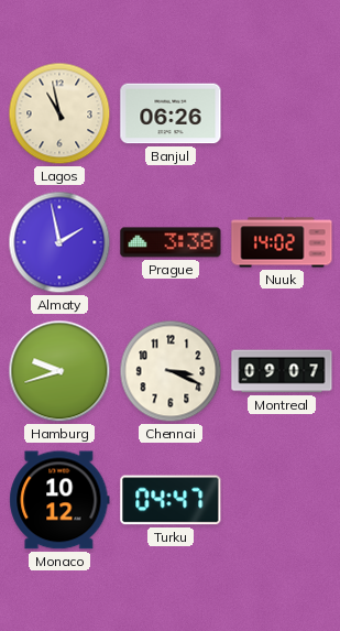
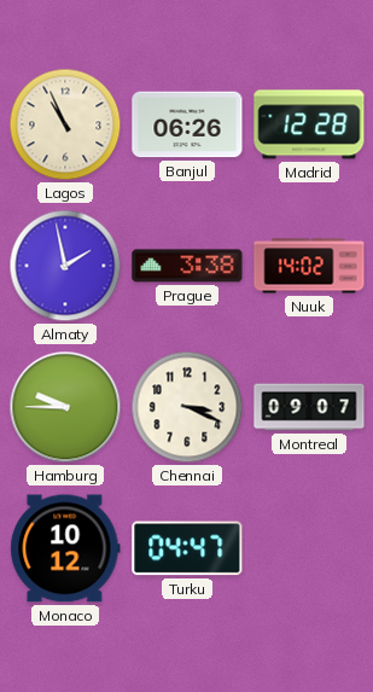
Lagos: 10:58 -> 10:56 (65, 124)
Madrid: none -> 12:28 (309, 124)
Hamburg: 9:42 -> 9:45 (65, 407)
